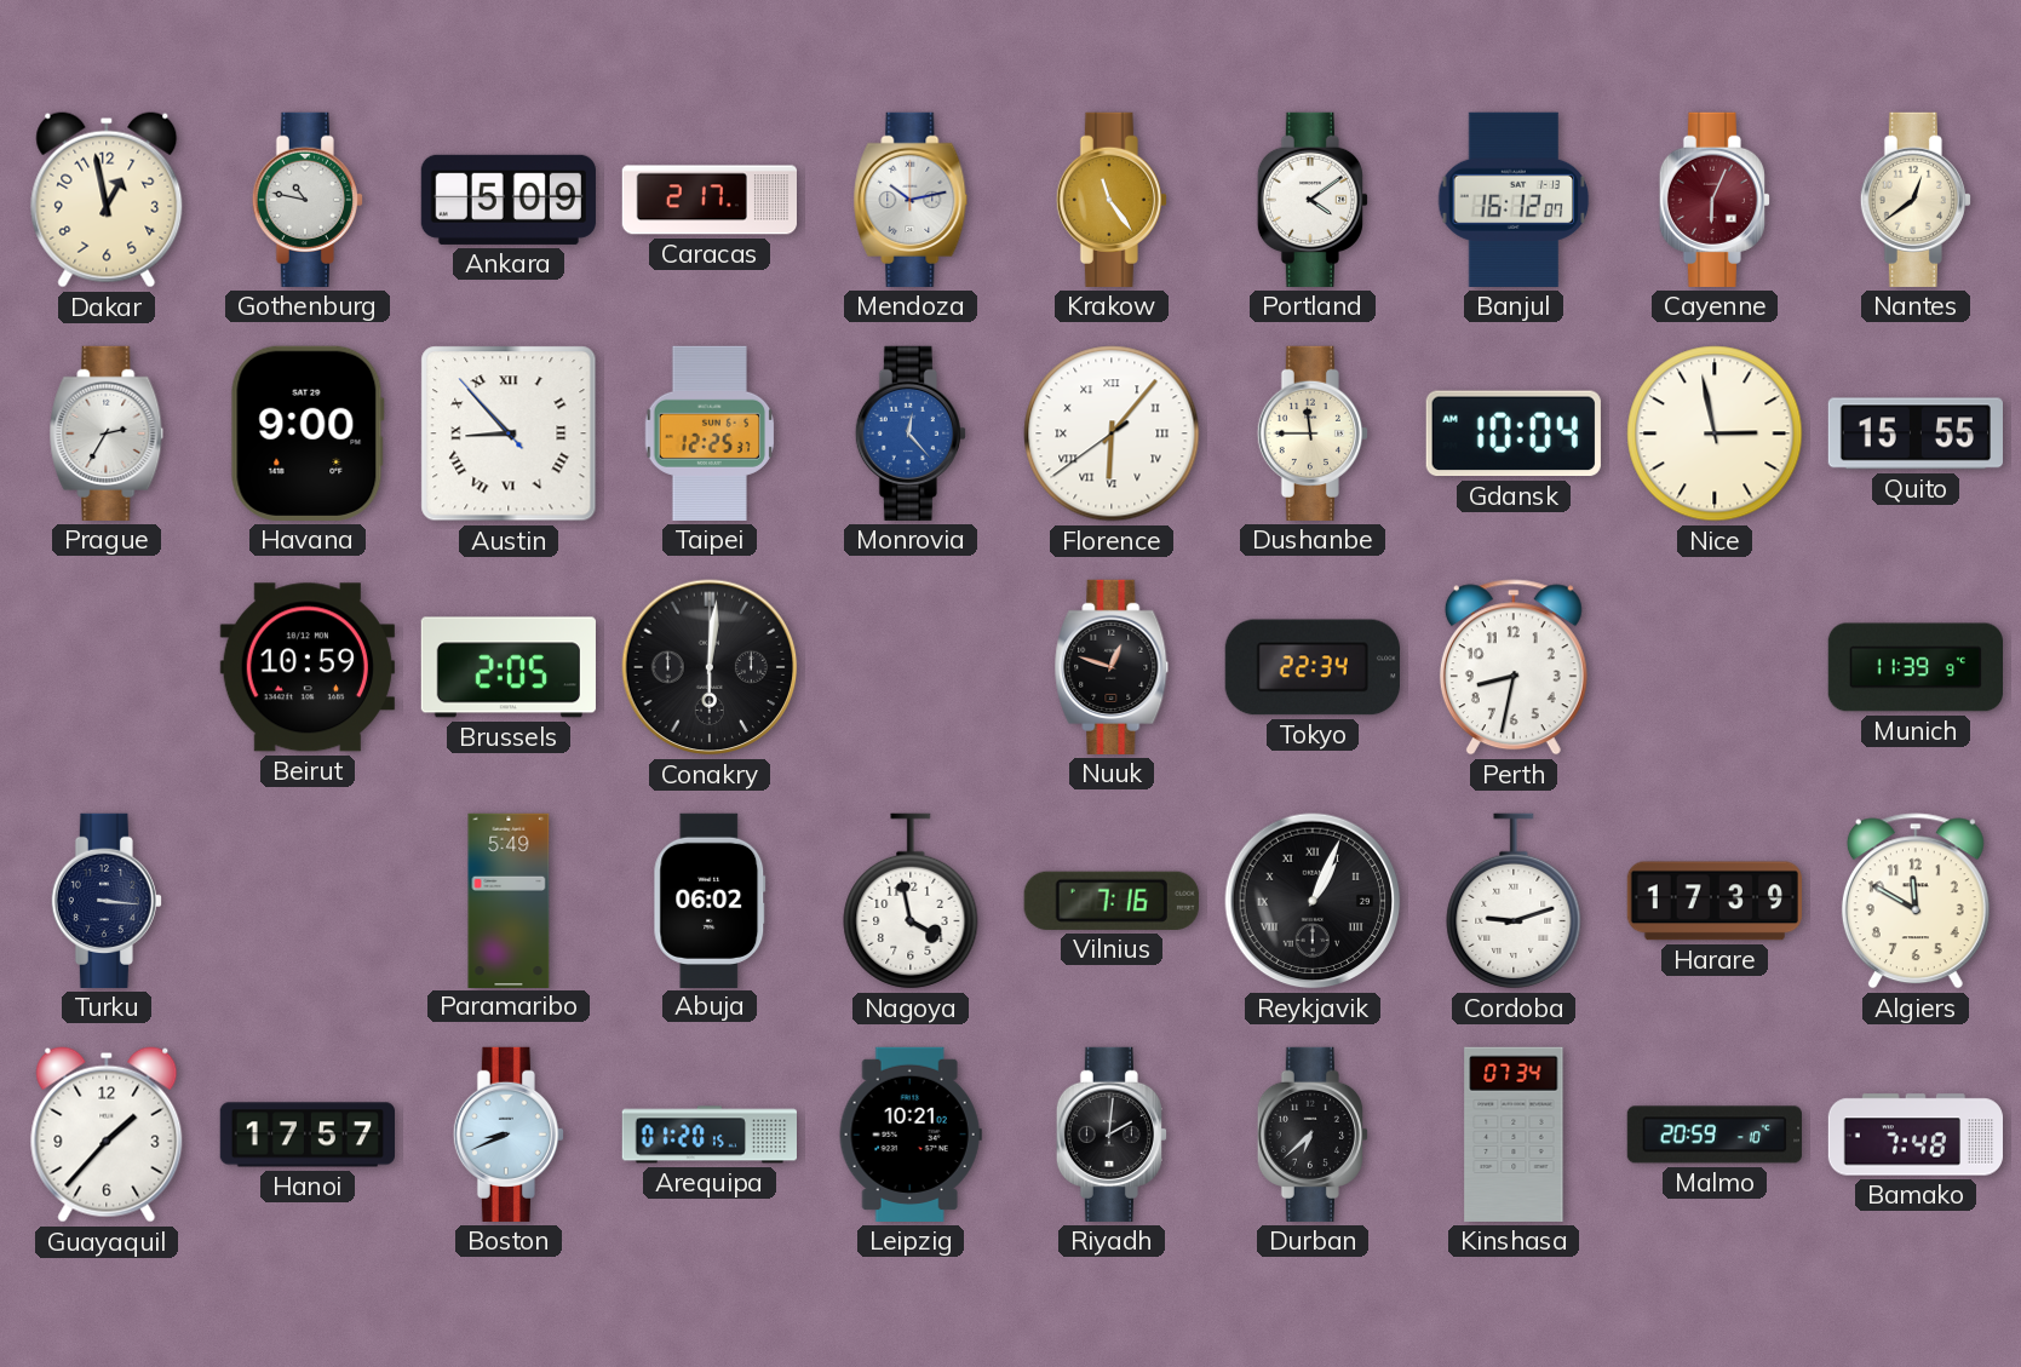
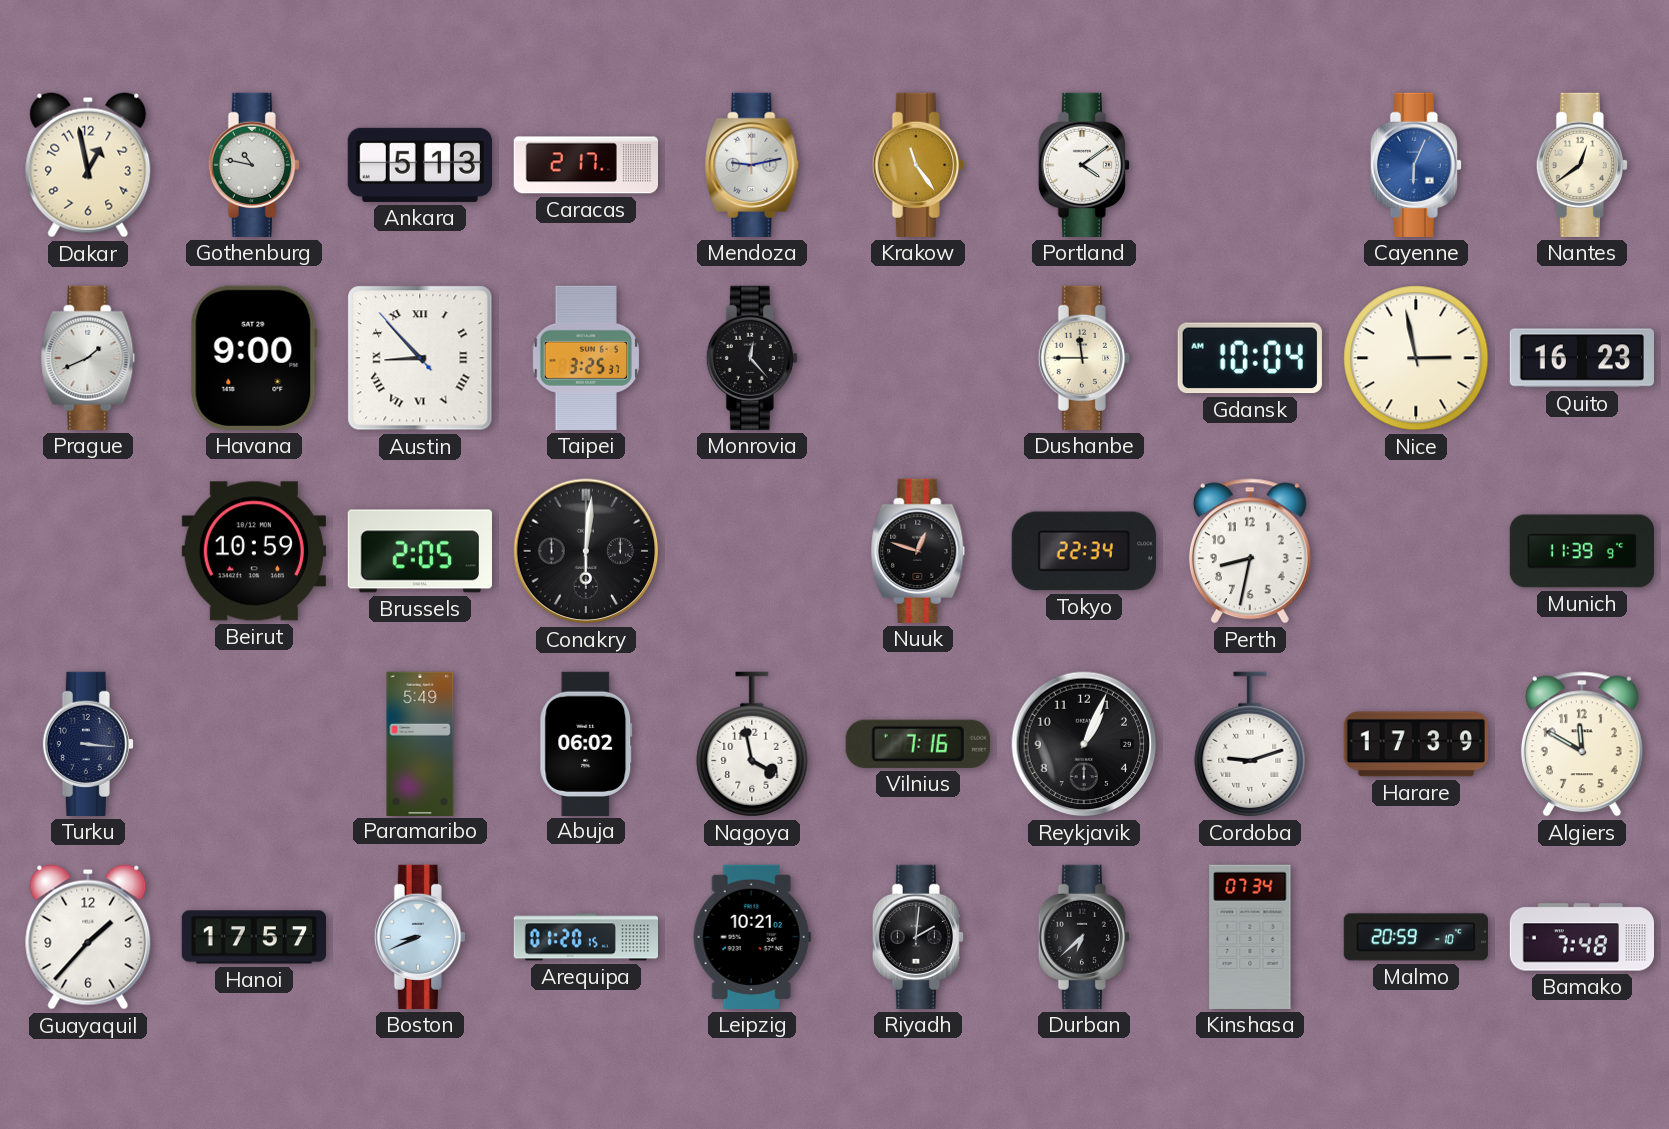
Ankara: 5:09 -> 5:13 (420, 165)
Mendoza: 10:13 -> 9:13 (752, 165)
Banjul: 16:12 -> none (1514, 200)
Cayenne dial: burgundy -> blue (1416, 165)
Prague: 2:35 -> 1:41 (88, 358)
Taipei: 12:25 -> 3:25 (586, 358)
Monrovia dial: blue -> black (752, 358)
Florence: 6:06 -> none (1112, 433)
Quito: 15:55 -> 16:23 (1581, 358)
Reykjavik numerals: Roman -> Arabic (1084, 744)
